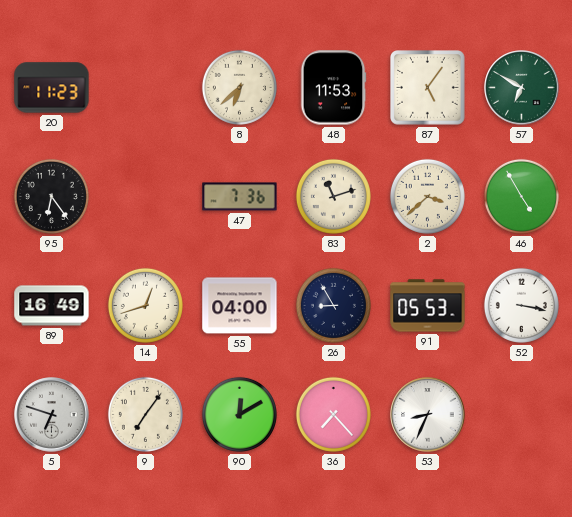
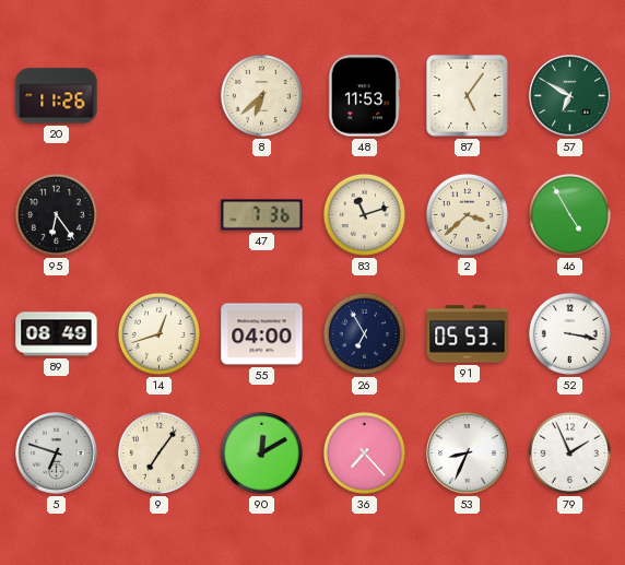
20: 11:23 -> 11:26 (57, 96)
89: 16:49 -> 08:49 (57, 334)
26: 8:55 -> 6:55 (364, 333)
79: none -> 1:56 (569, 452)
